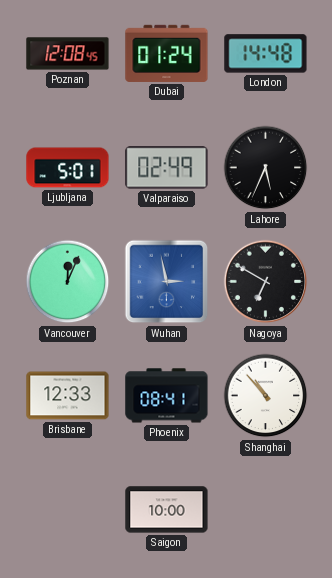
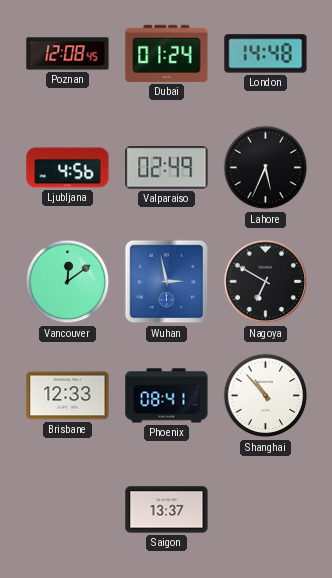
Ljubljana: 5:01 -> 4:56 (68, 168)
Vancouver: 12:04 -> 12:09 (68, 282)
Saigon: 10:00 -> 13:37 (167, 510)
